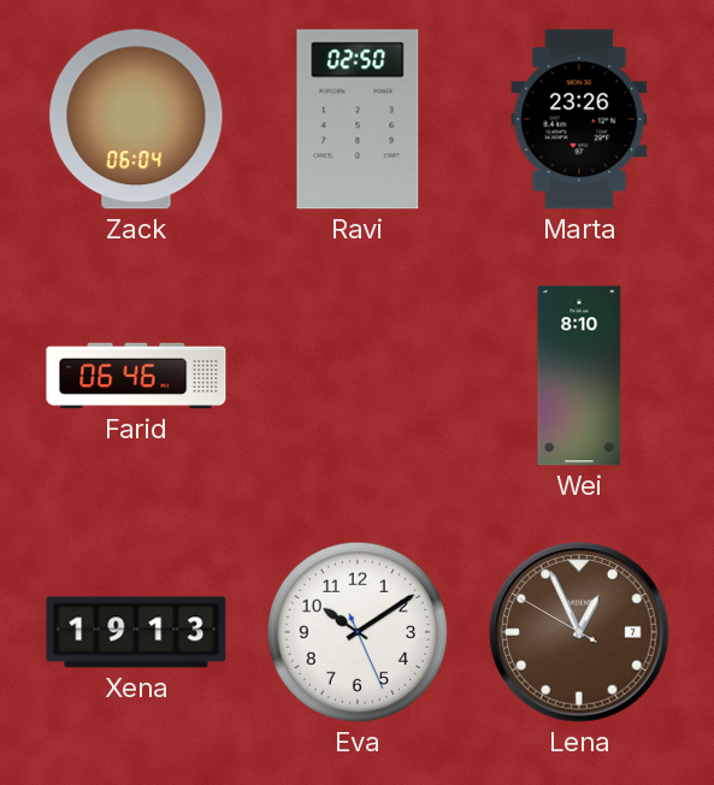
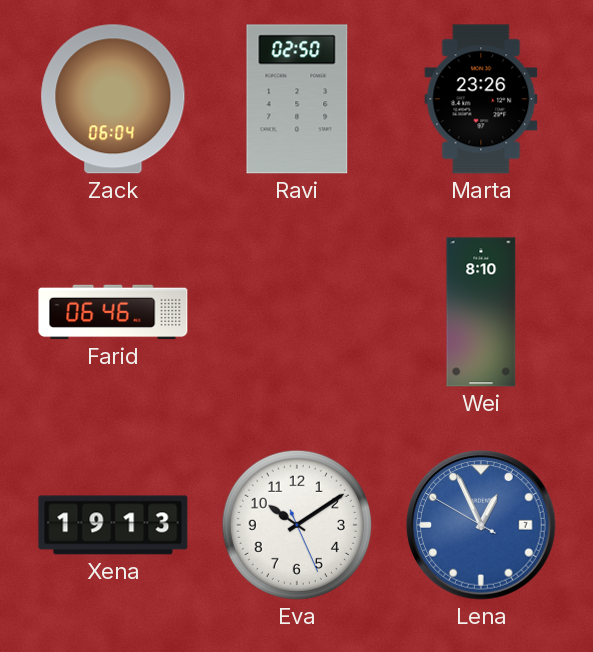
Lena dial: brown -> blue (481, 525)
